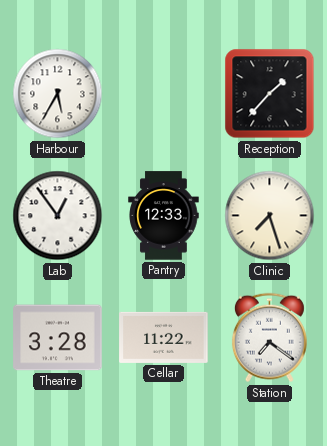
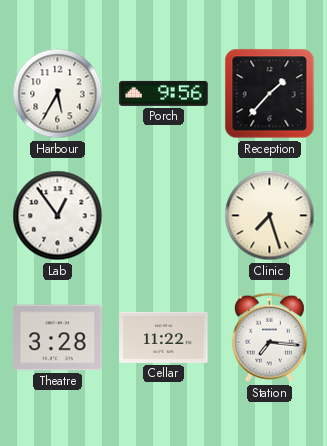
Porch: none -> 9:56 (164, 93)
Pantry: 12:33 -> none (164, 216)
Station: 7:21 -> 7:16 (269, 338)
